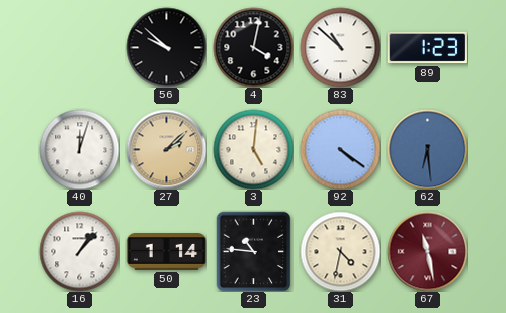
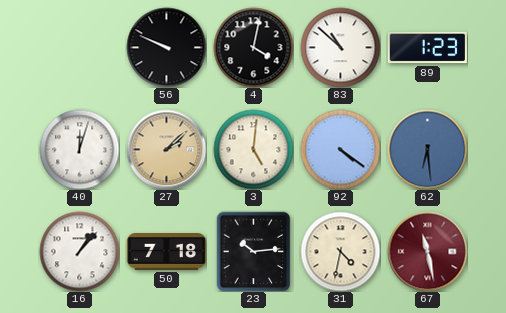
56: 9:52 -> 9:49 (166, 47)
50: 1:14 -> 7:18 (166, 252)
23: 10:46 -> 10:14 (254, 251)
